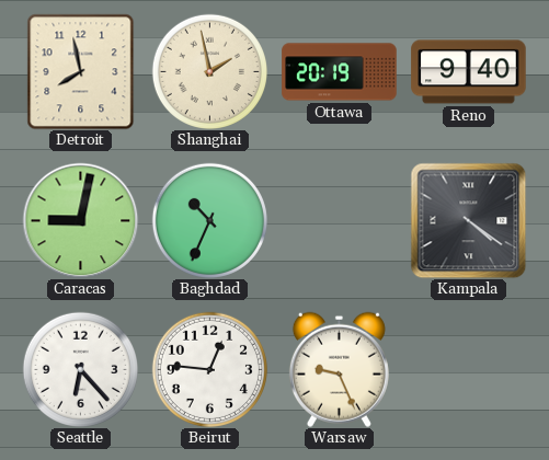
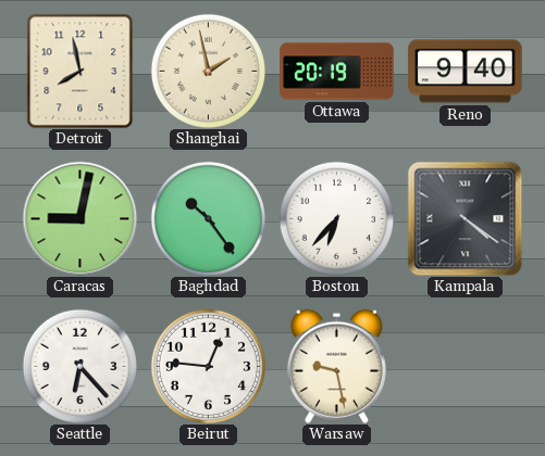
Baghdad: 10:34 -> 10:24 (208, 218)
Boston: none -> 6:37 (336, 218)
Warsaw: 9:26 -> 9:28 (336, 366)
